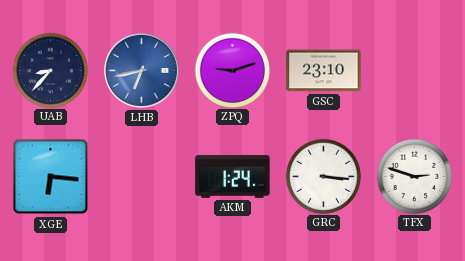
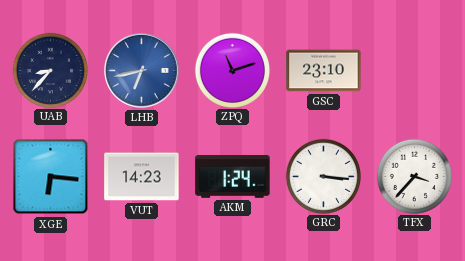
ZPQ: 9:12 -> 11:12 (232, 70)
VUT: none -> 14:23 (142, 177)
TFX: 2:48 -> 3:37 (414, 176)
